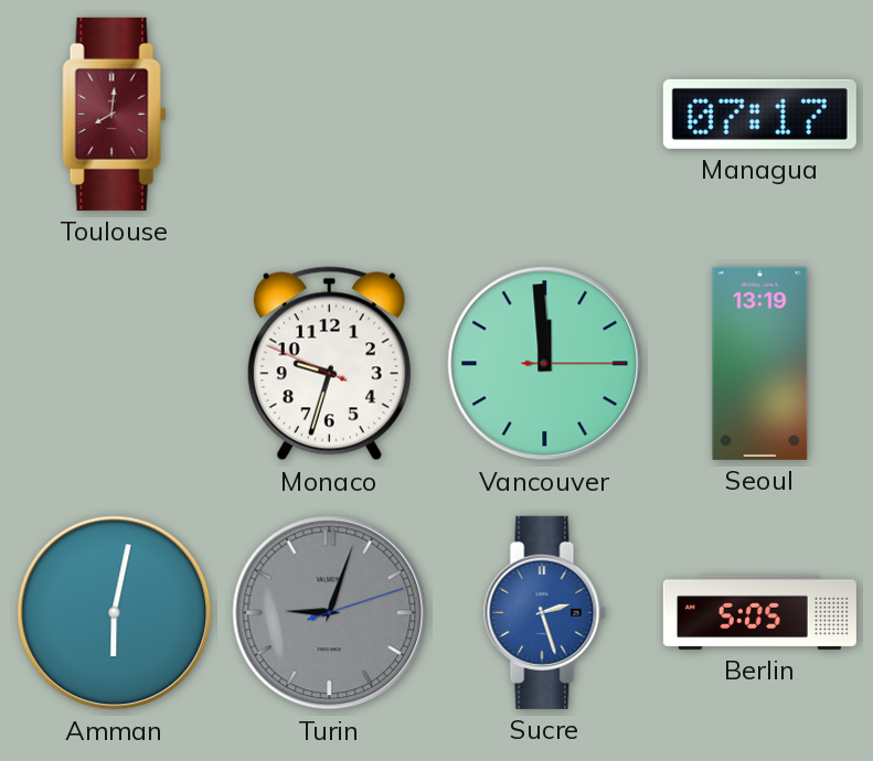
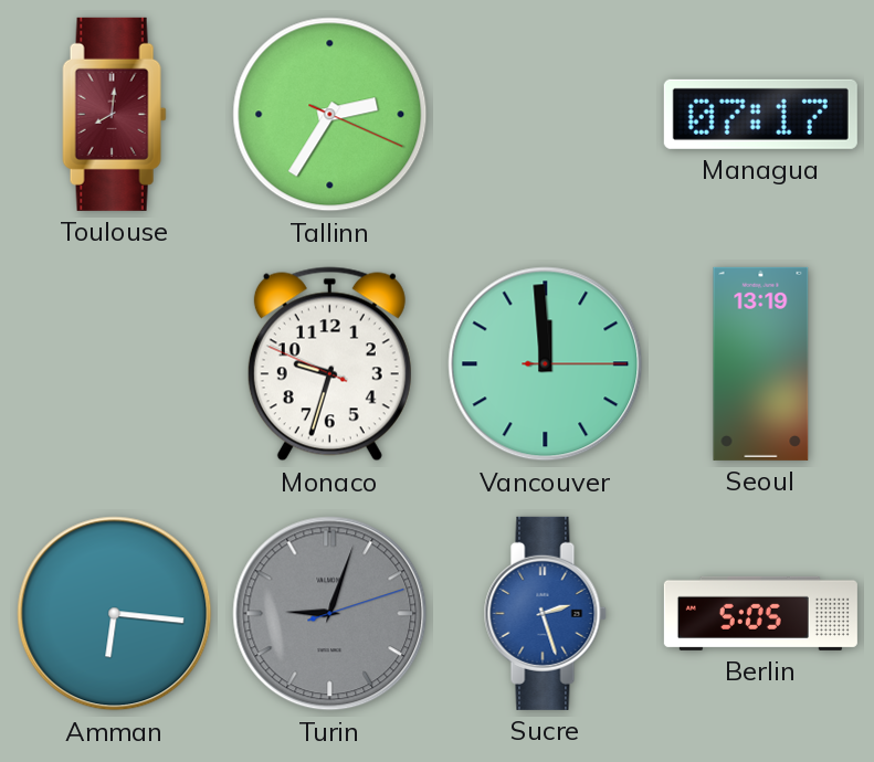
Tallinn: none -> 2:35 (330, 115)
Amman: 6:02 -> 6:16 (115, 614)
